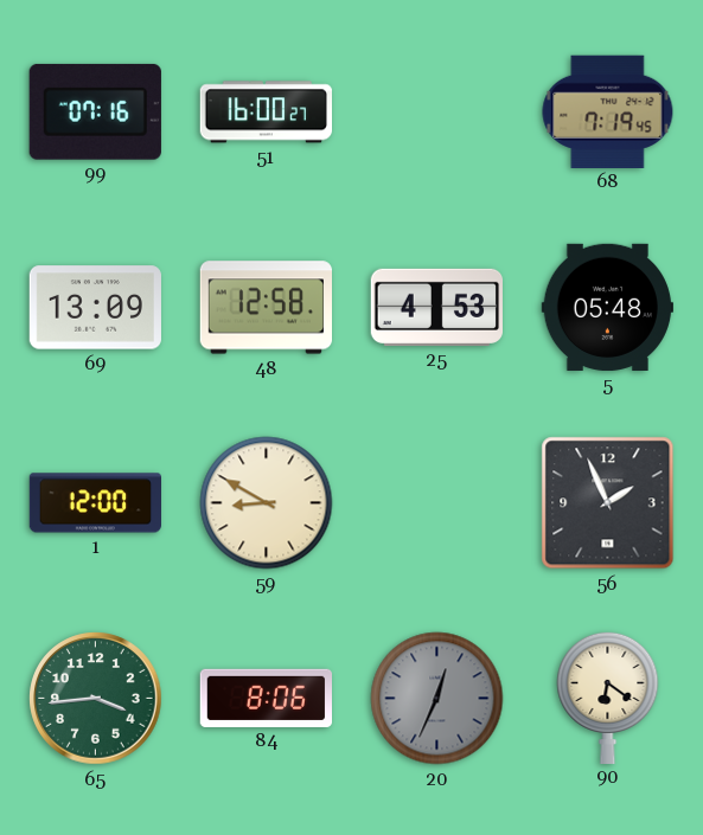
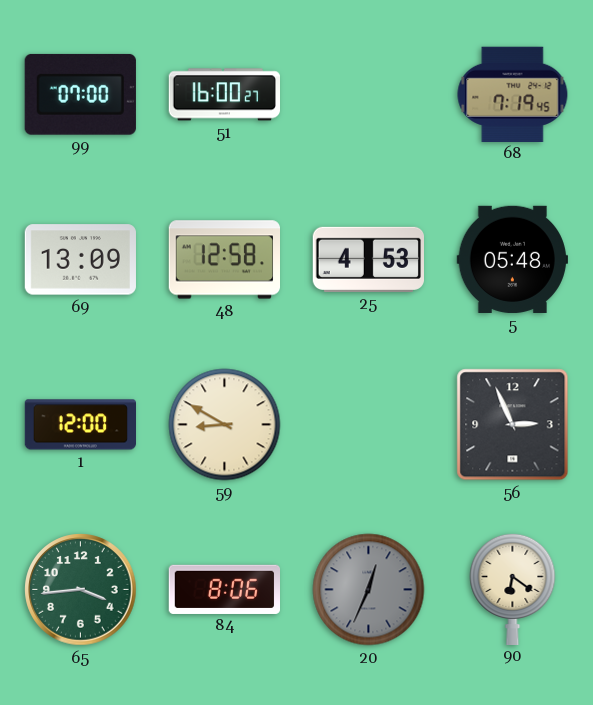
99: 07:16 -> 07:00 (80, 94)
56: 1:56 -> 2:56 (513, 425)
